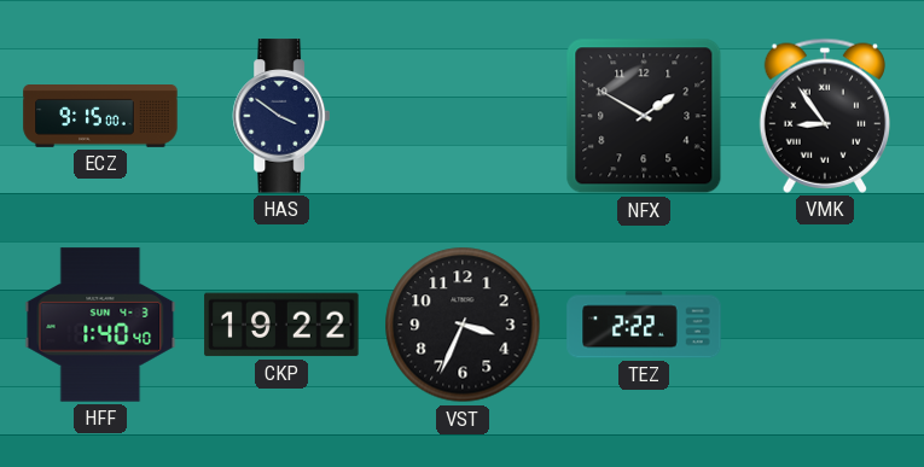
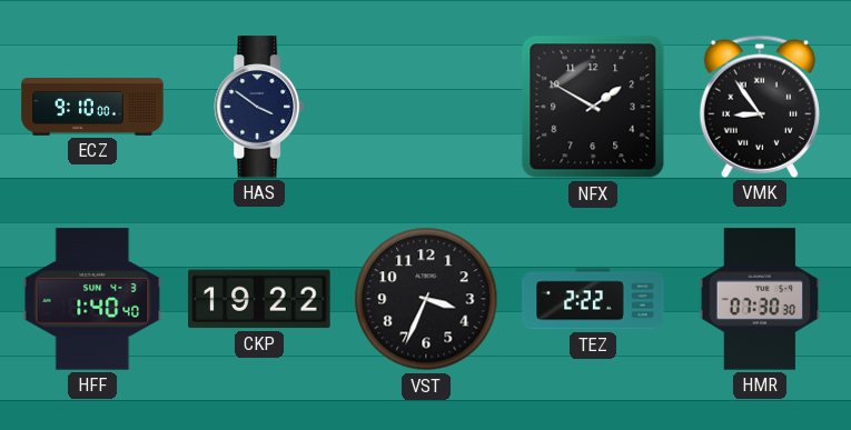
ECZ: 9:15 -> 9:10 (92, 108)
HMR: none -> 07:30 (760, 299)
